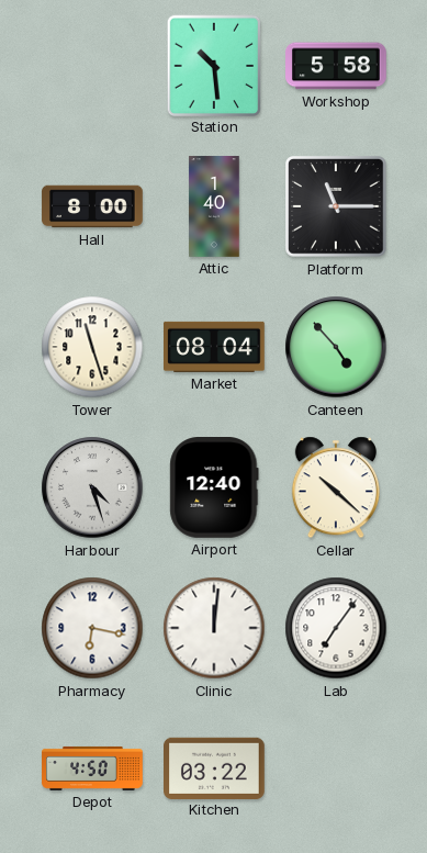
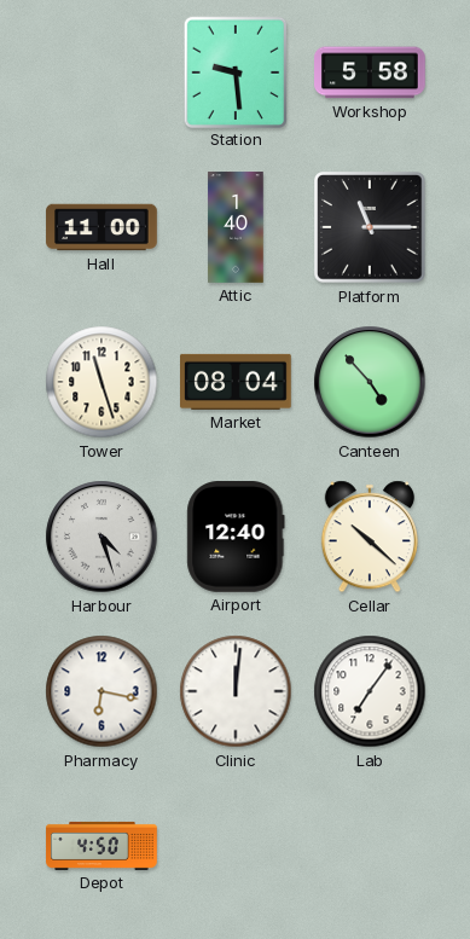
Station: 10:29 -> 9:29 (234, 71)
Hall: 8:00 -> 11:00 (101, 227)
Kitchen: 03:22 -> none (215, 767)
